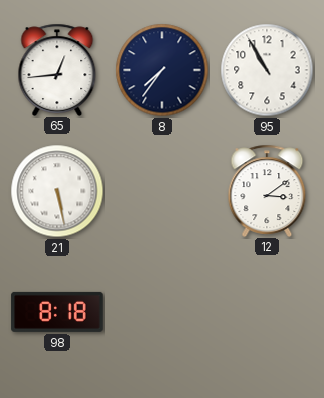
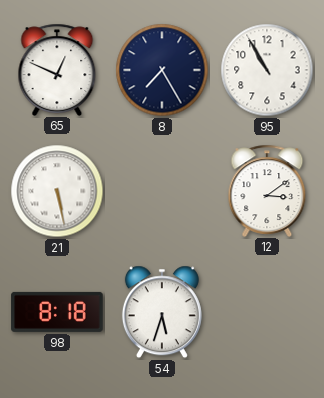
65: 12:44 -> 12:49 (57, 69)
8: 7:36 -> 7:25 (162, 70)
54: none -> 5:33 (162, 312)
